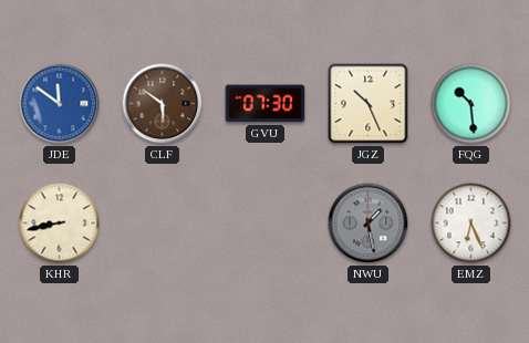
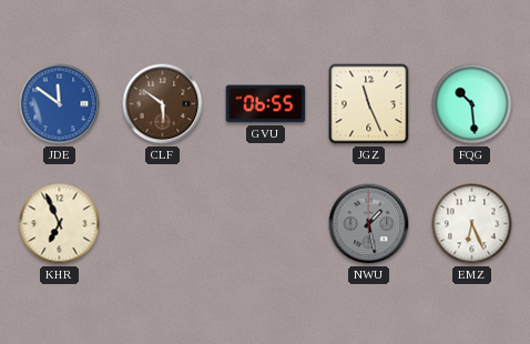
GVU: 07:30 -> 06:55 (266, 104)
JGZ: 10:26 -> 11:26 (369, 104)
KHR: 8:43 -> 6:56 (60, 224)
